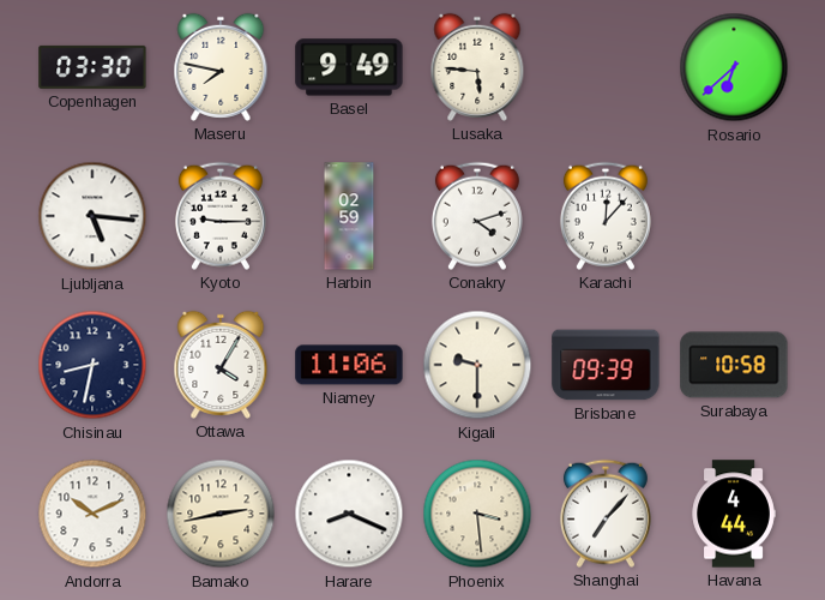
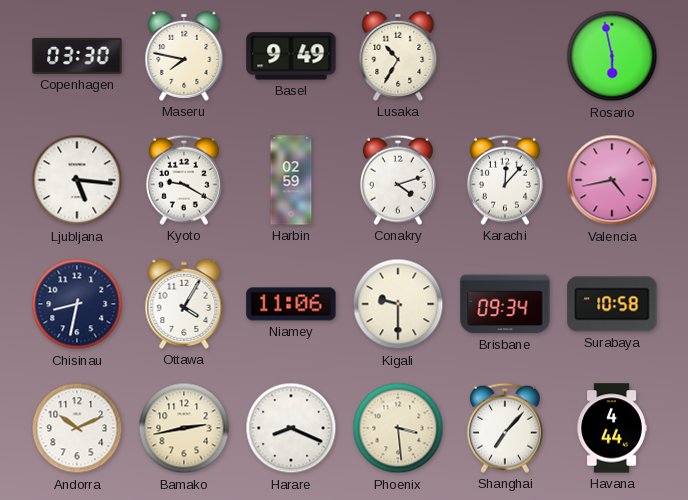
Lusaka: 5:46 -> 10:35 (398, 56)
Rosario: 6:38 -> 5:58 (612, 56)
Kyoto: 9:15 -> 9:20 (184, 180)
Valencia: none -> 4:43 (612, 180)
Brisbane: 09:39 -> 09:34 (505, 304)
